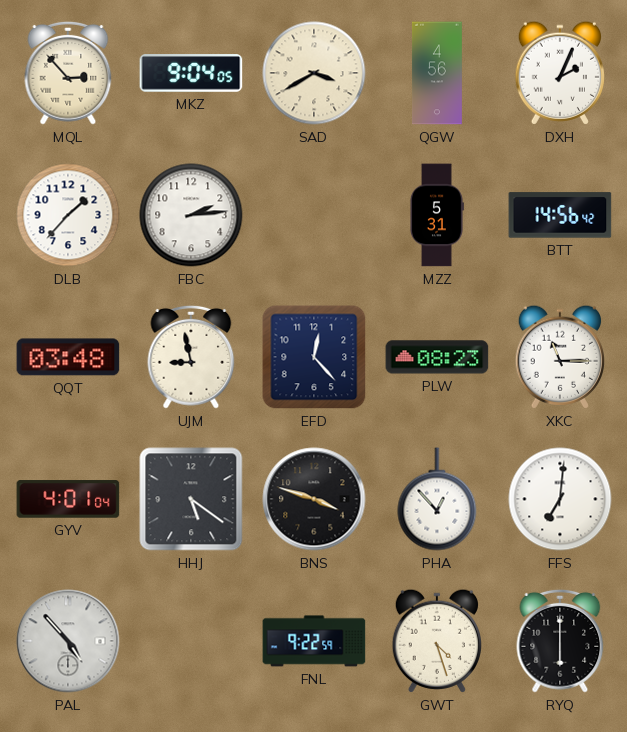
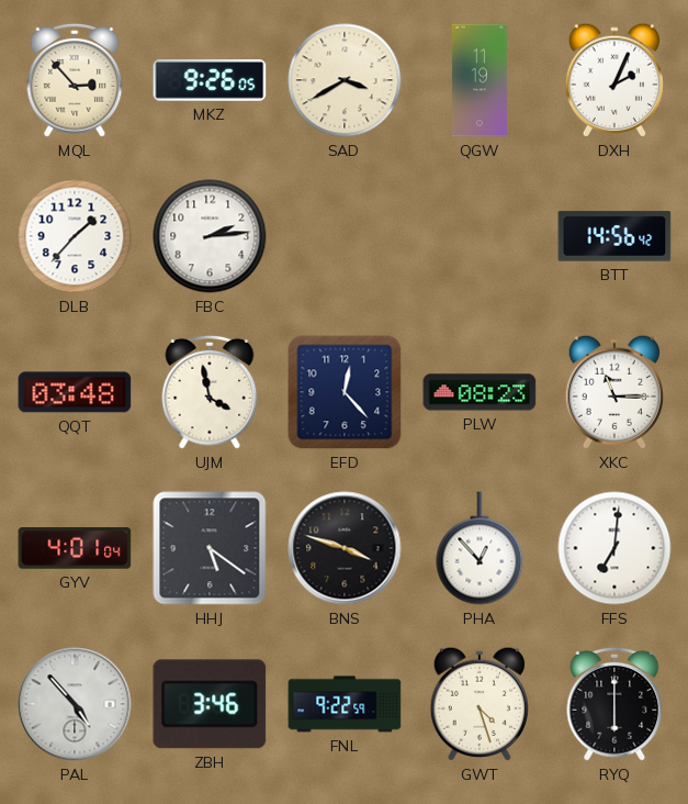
MKZ: 9:04 -> 9:26 (210, 80)
QGW: 4:56 -> 11:19 (480, 80)
MZZ: 5:31 -> none (437, 215)
UJM: 8:58 -> 3:58 (210, 392)
ZBH: none -> 3:46 (210, 704)
